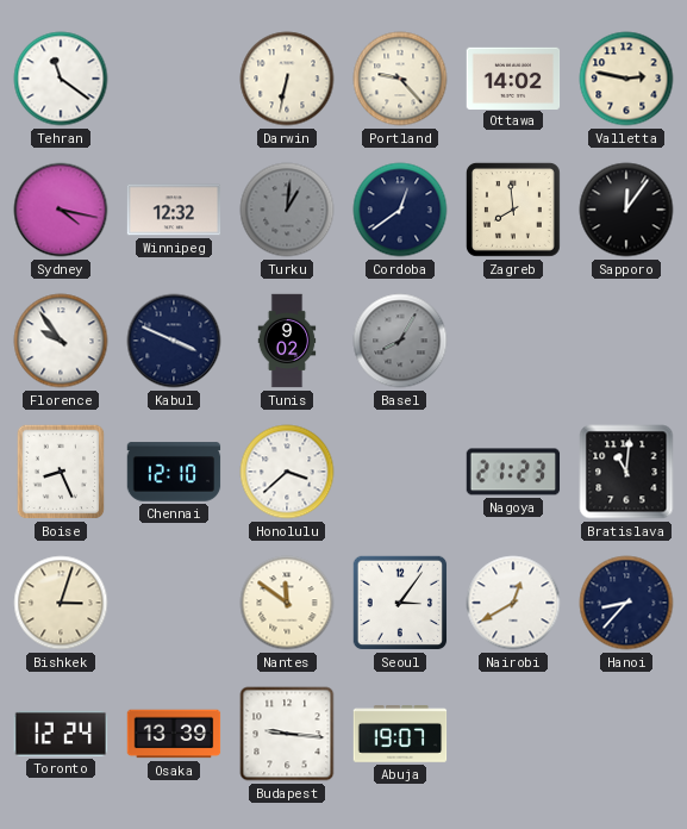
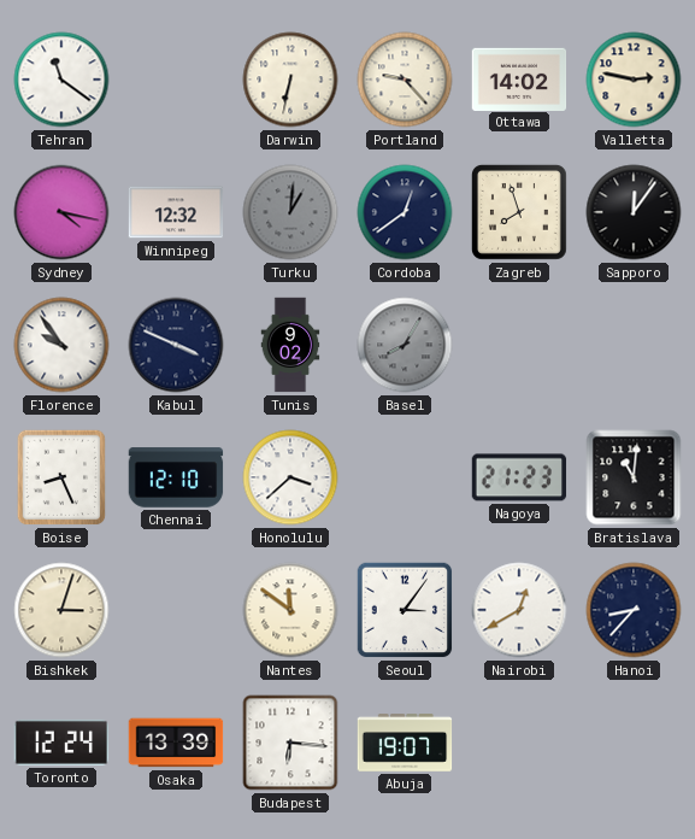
Zagreb: 7:59 -> 7:57 (519, 212)
Budapest: 9:16 -> 6:16 (290, 743)
